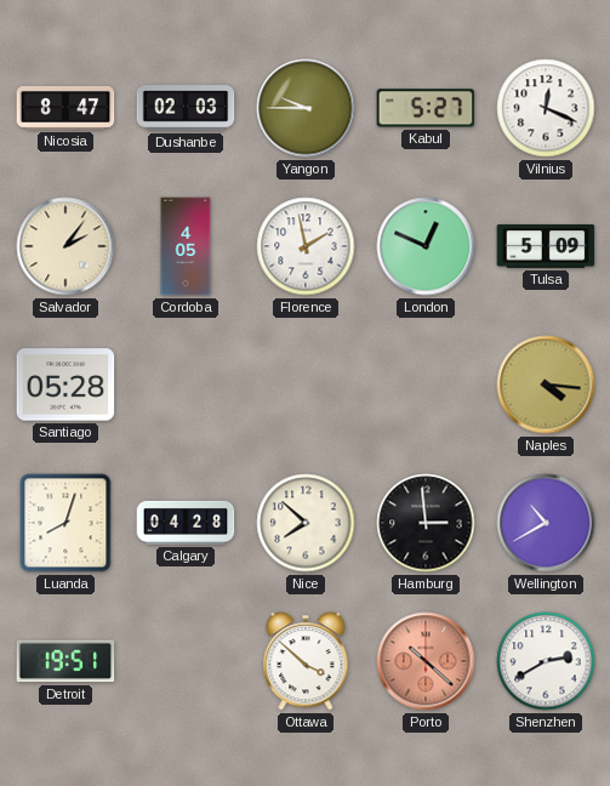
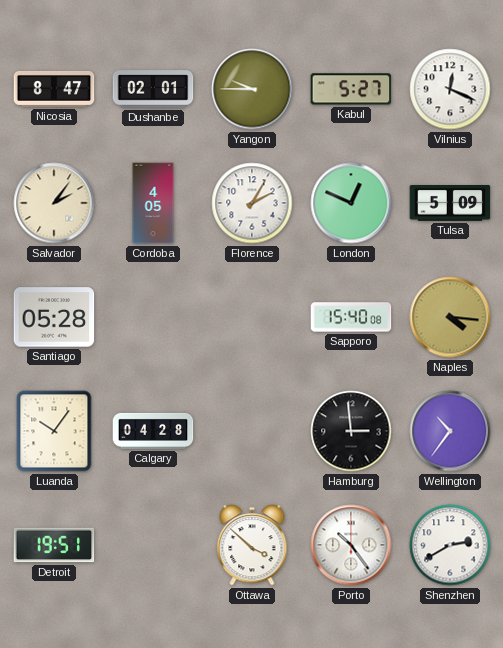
Dushanbe: 02:03 -> 02:01 (153, 89)
Florence: 1:58 -> 2:05 (252, 203)
Sapporo: none -> 15:40 (351, 317)
Luanda: 8:03 -> 10:06 (54, 431)
Nice: 7:52 -> none (306, 523)
Wellington: 10:40 -> 10:36 (450, 431)
Porto: 10:22 -> 10:24 (351, 545)
Porto dial: salmon -> white (351, 545)
